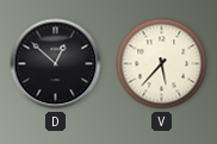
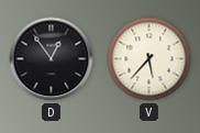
D: 12:52 -> 12:54 (52, 59)
